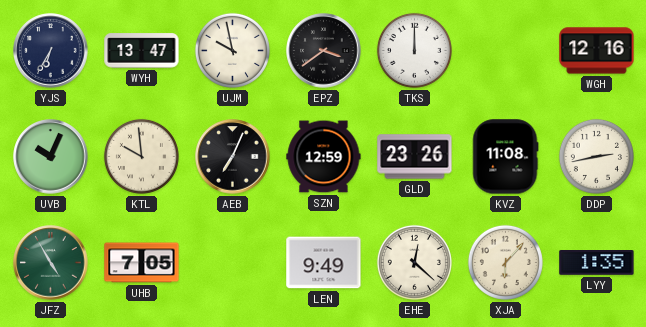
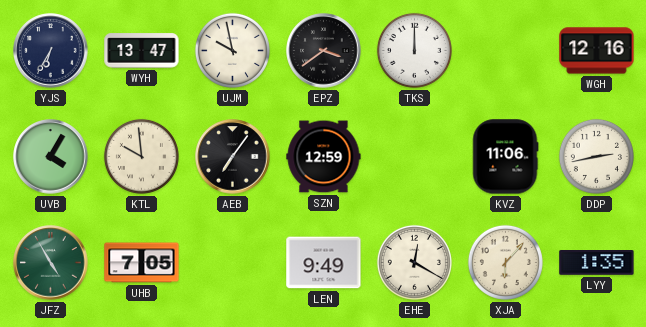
UVB: 10:04 -> 4:05 (51, 157)
AEB: 7:04 -> 7:06 (233, 157)
GLD: 23:26 -> none (415, 157)
KVZ: 11:08 -> 11:06 (505, 157)
EHE: 12:22 -> 12:20 (414, 262)
